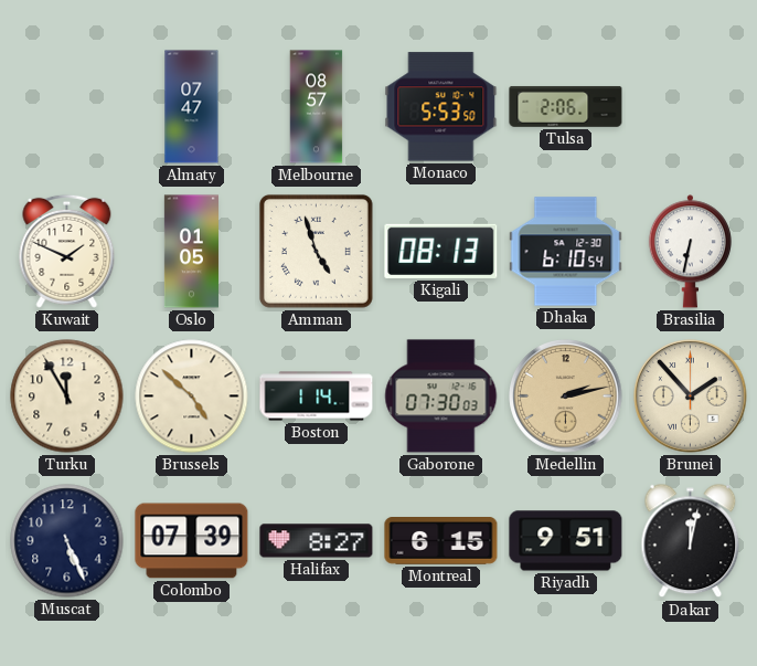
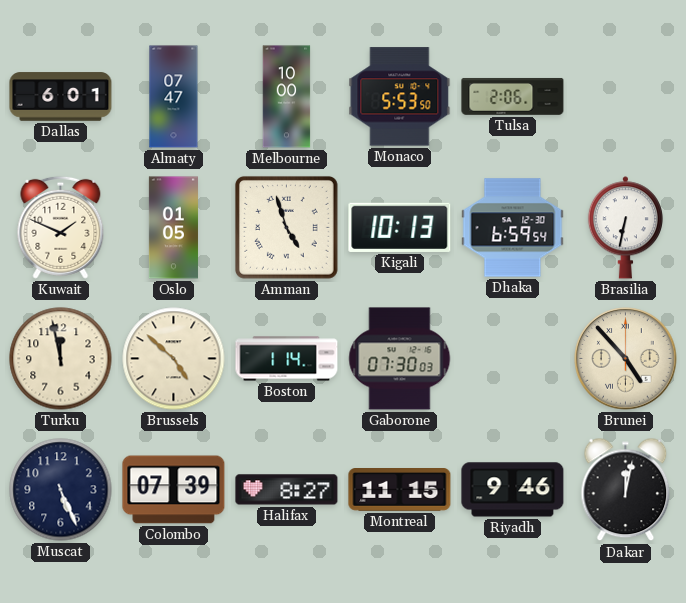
Dallas: none -> 6:01 (61, 97)
Melbourne: 08:57 -> 10:00 (287, 97)
Kigali: 08:13 -> 10:13 (400, 227)
Dhaka: 6:10 -> 6:59 (513, 228)
Turku: 11:55 -> 11:58 (61, 359)
Medellin: 2:13 -> none (566, 397)
Brunei: 1:53 -> 4:53 (626, 359)
Montreal: 6:15 -> 11:15 (400, 490)
Riyadh: 9:51 -> 9:46 (513, 490)
